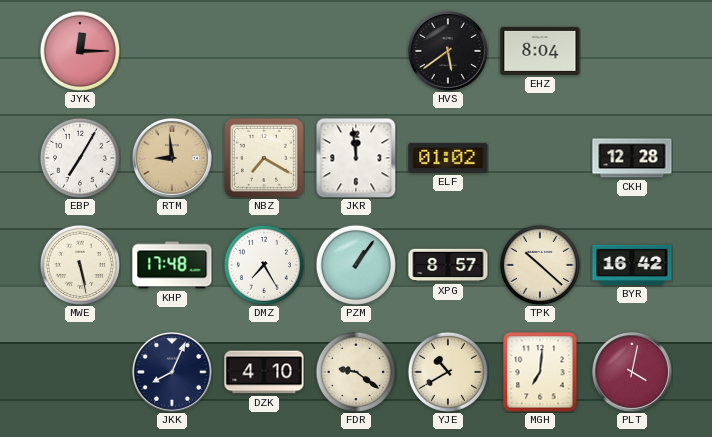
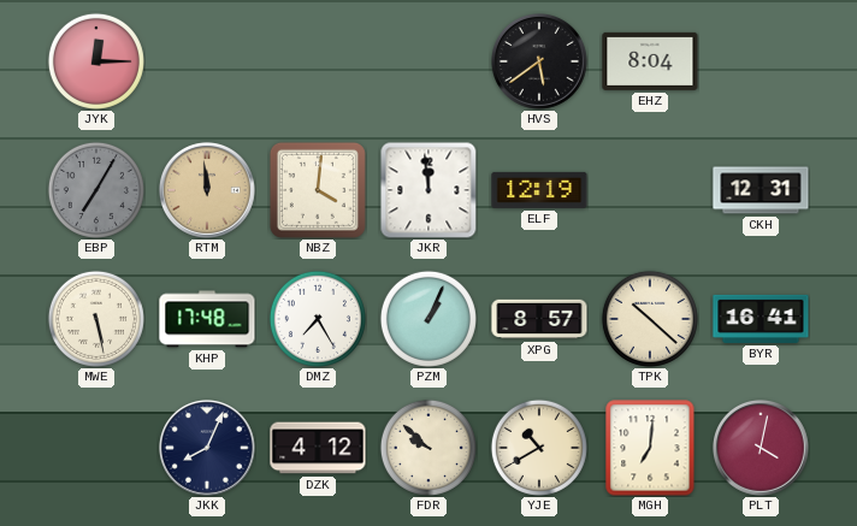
EBP dial: white -> grey (96, 190)
RTM: 8:59 -> 11:59 (208, 191)
NBZ: 7:20 -> 4:01 (318, 190)
ELF: 01:02 -> 12:19 (539, 190)
CKH: 12:28 -> 12:31 (761, 190)
PZM: 1:06 -> 1:04 (428, 319)
BYR: 16:42 -> 16:41 (761, 319)
DZK: 4:10 -> 4:12 (318, 448)
FDR: 9:21 -> 9:52 (428, 448)
